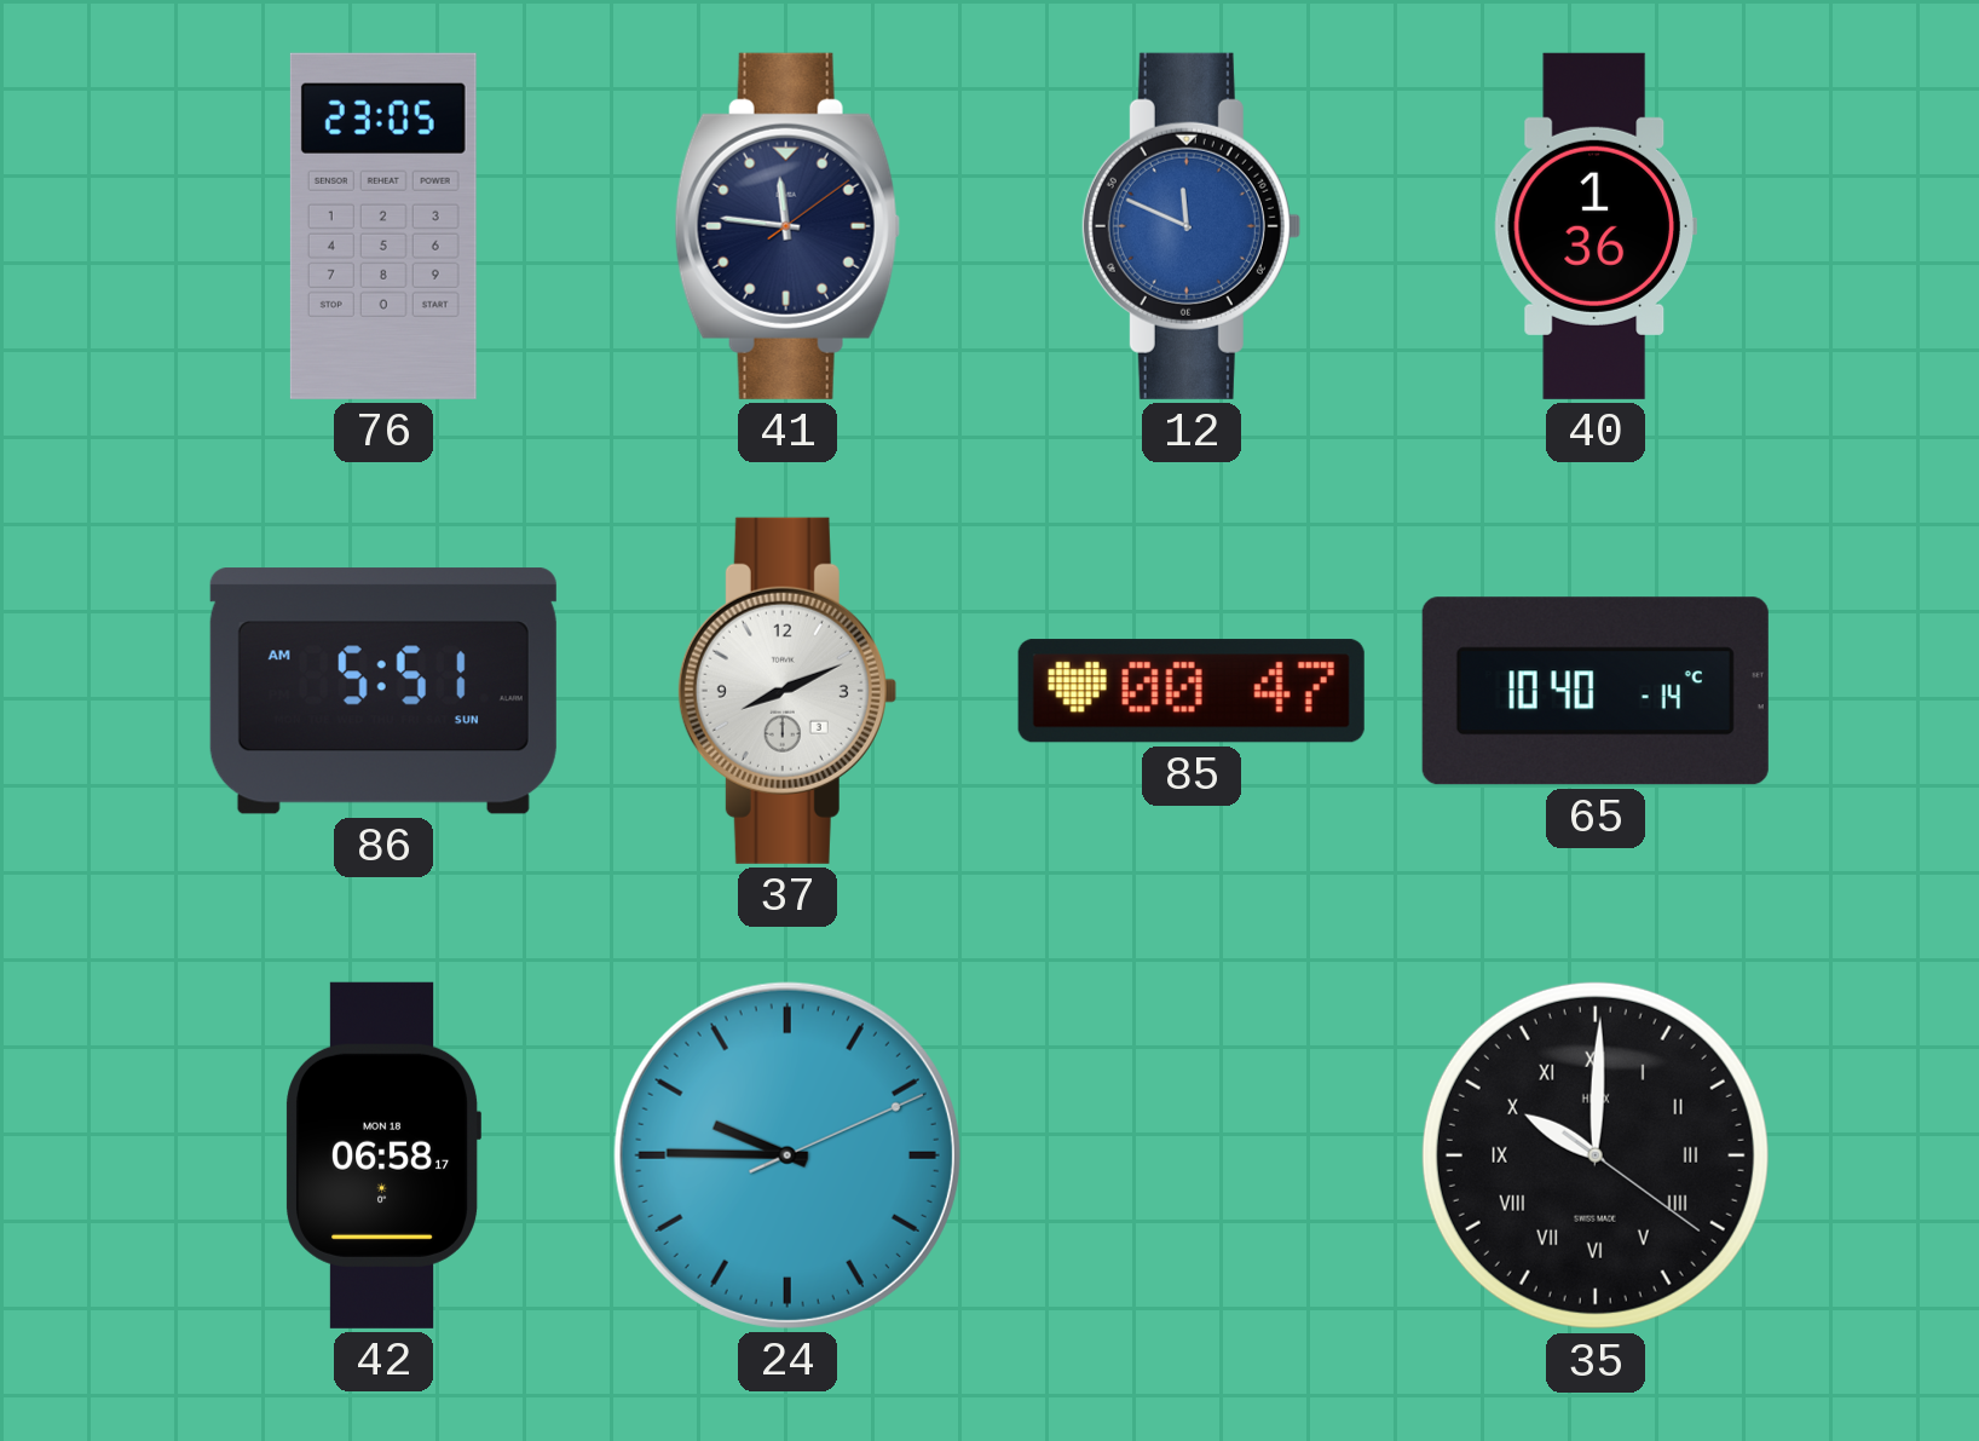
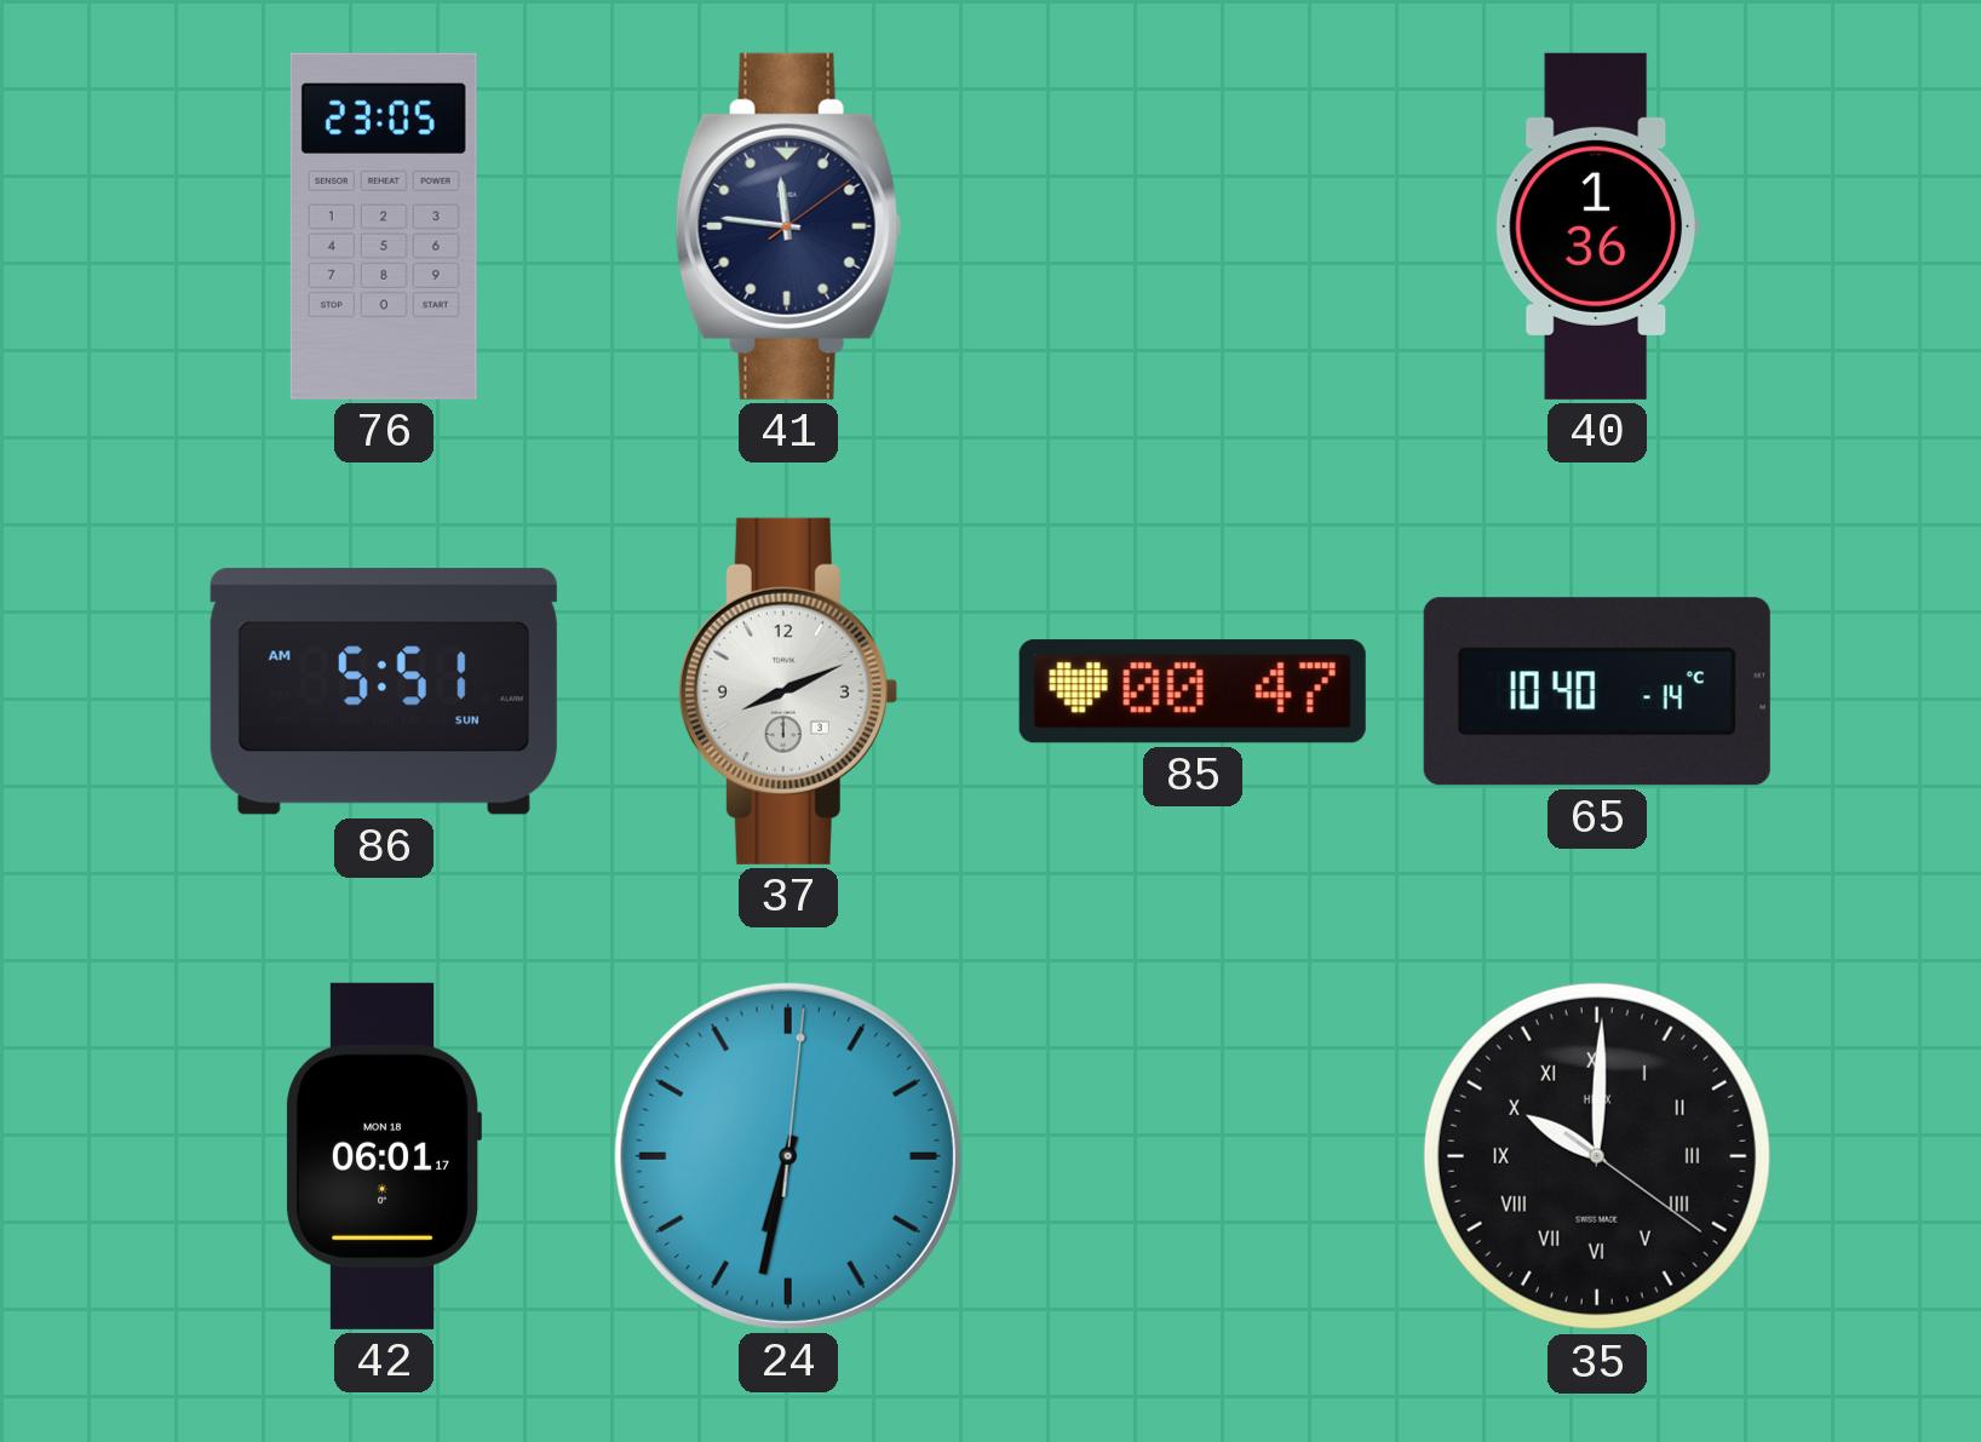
12: 11:49 -> none (1190, 226)
42: 06:58 -> 06:01 (383, 1156)
24: 9:45 -> 6:32 (788, 1156)
